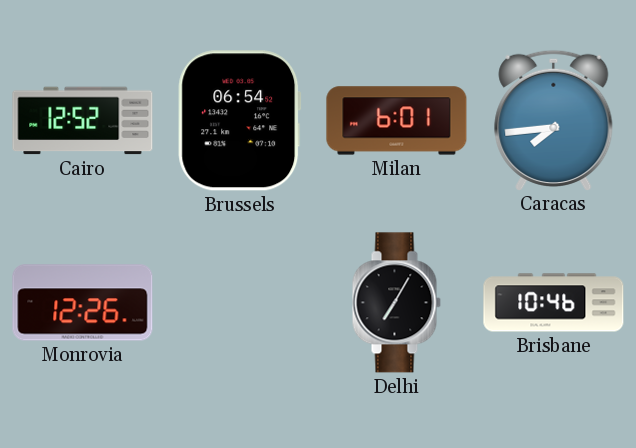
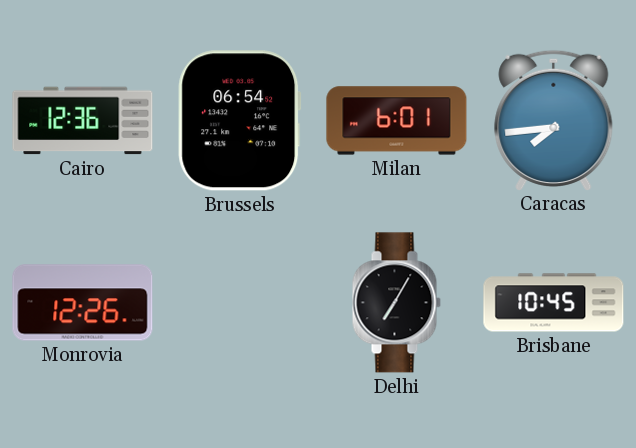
Cairo: 12:52 -> 12:36 (83, 121)
Brisbane: 10:46 -> 10:45 (554, 303)
